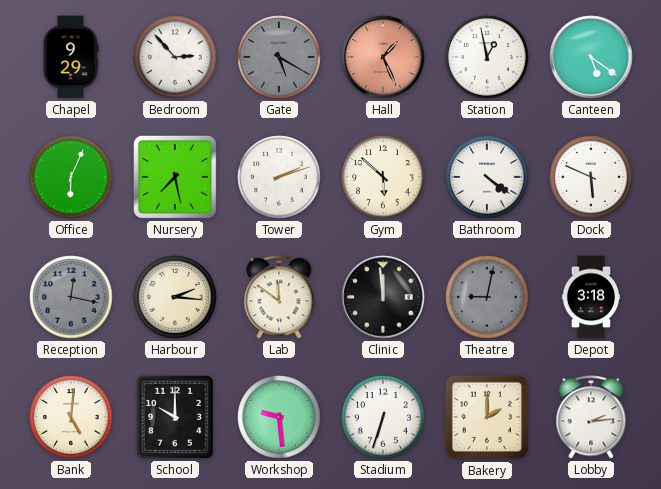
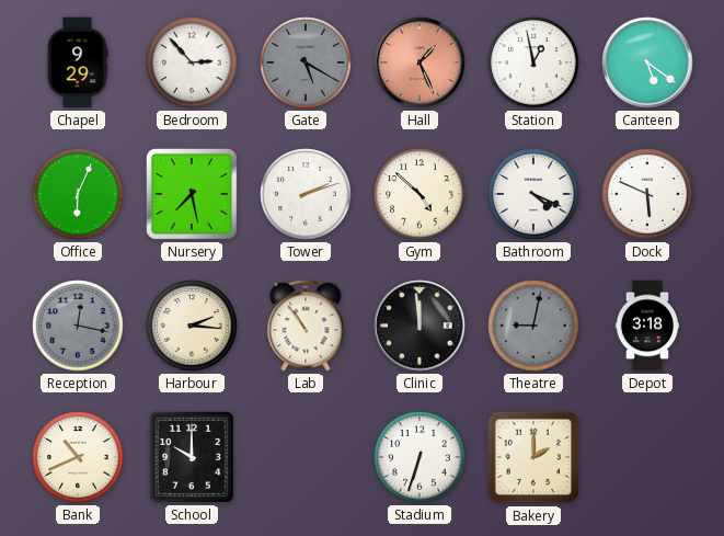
Gym: 5:52 -> 4:52 (420, 194)
Bathroom: 4:21 -> 4:19 (533, 194)
Lab: 11:51 -> 10:54 (306, 326)
Bank: 5:01 -> 10:41 (78, 457)
Workshop: 9:29 -> none (279, 417)
Lobby: 2:14 -> none (591, 417)
